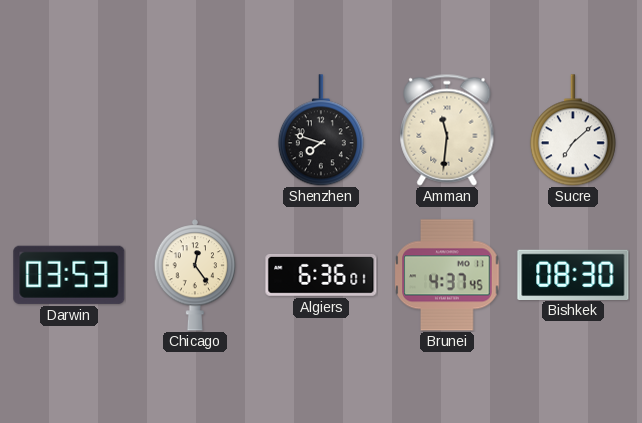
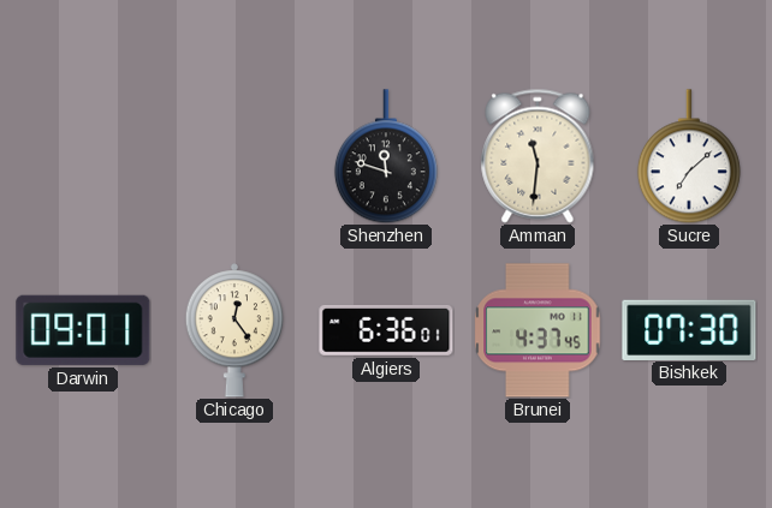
Shenzhen: 7:48 -> 11:48 (386, 156)
Darwin: 03:53 -> 09:01 (83, 330)
Bishkek: 08:30 -> 07:30 (689, 329)
